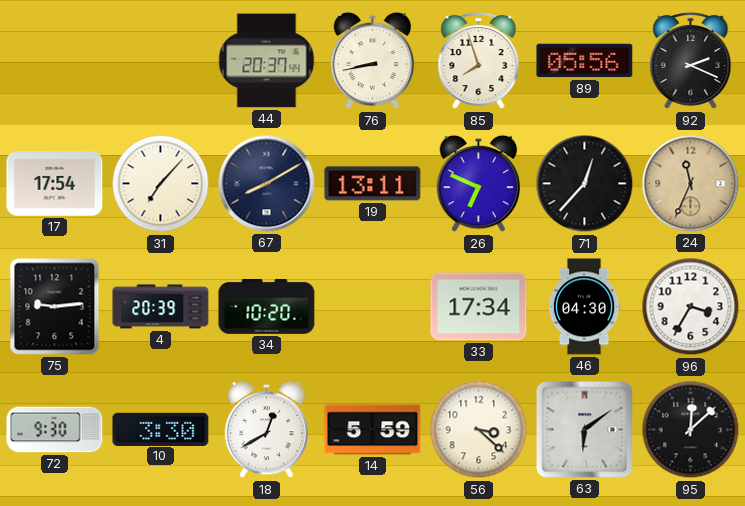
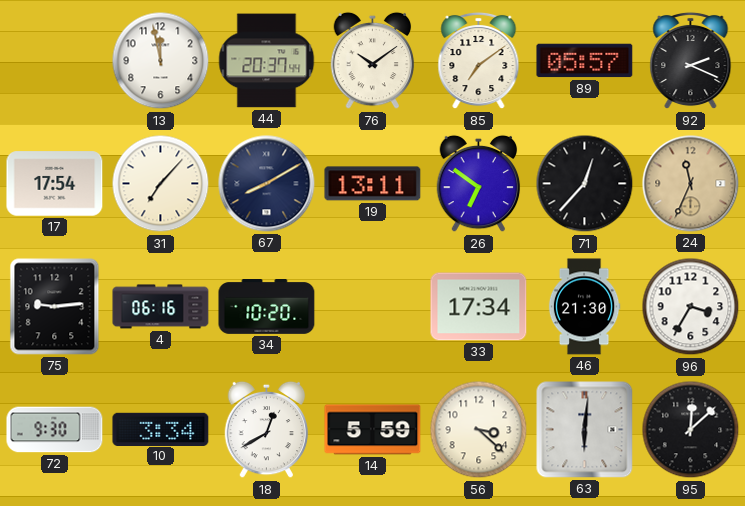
13: none -> 11:58 (161, 61)
76: 8:43 -> 10:09 (373, 61)
85: 7:57 -> 7:09 (479, 61)
89: 05:56 -> 05:57 (585, 61)
26: 6:49 -> 6:51 (479, 184)
4: 20:39 -> 06:16 (161, 307)
46: 04:30 -> 21:30 (584, 307)
10: 3:30 -> 3:34 (161, 429)
63: 6:09 -> 6:01 (585, 430)
